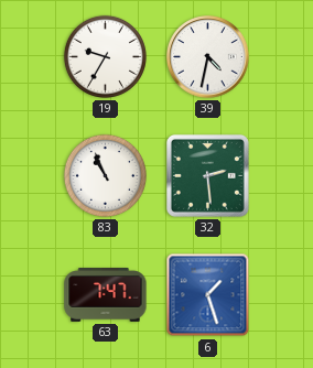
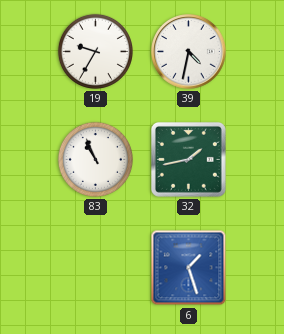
32: 2:29 -> 1:43 (188, 159)
63: 7:47 -> none (106, 295)
